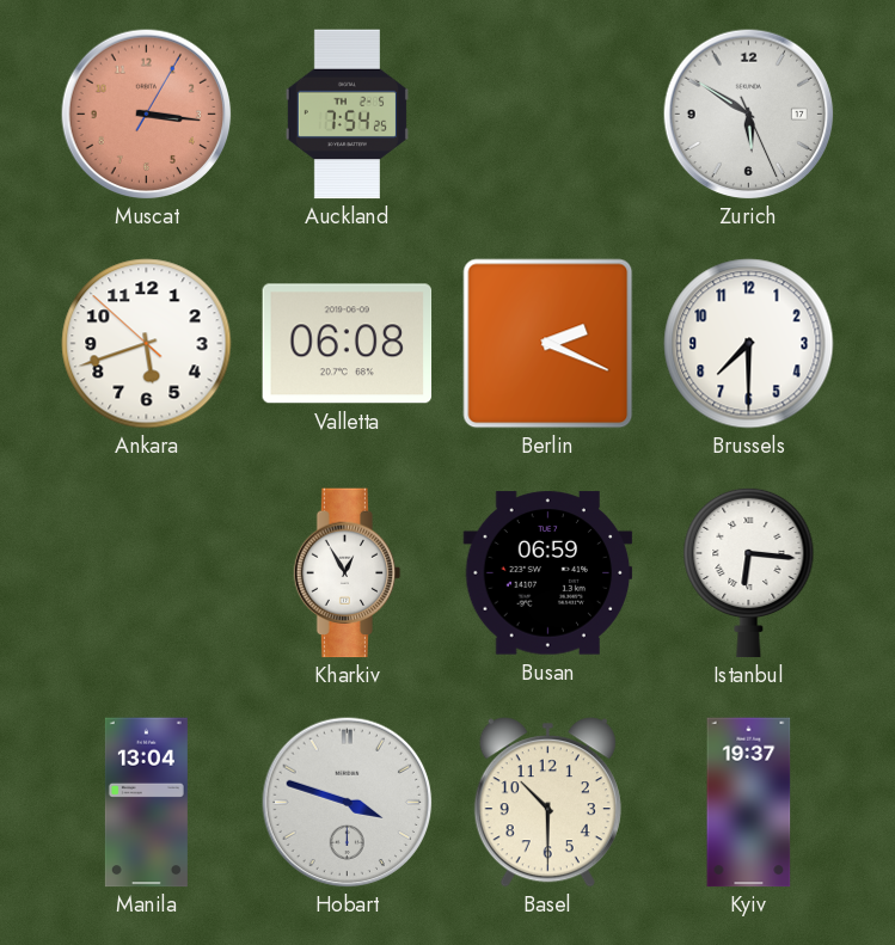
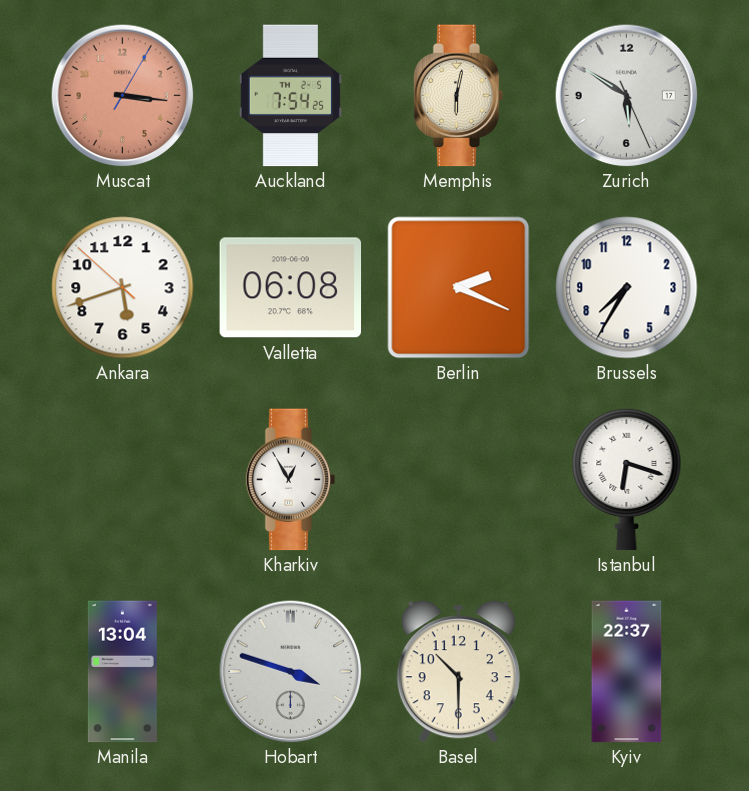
Memphis: none -> 6:02 (459, 96)
Brussels: 7:30 -> 7:35 (627, 288)
Busan: 06:59 -> none (548, 573)
Istanbul: 6:16 -> 6:18 (627, 479)
Kyiv: 19:37 -> 22:37 (627, 672)
